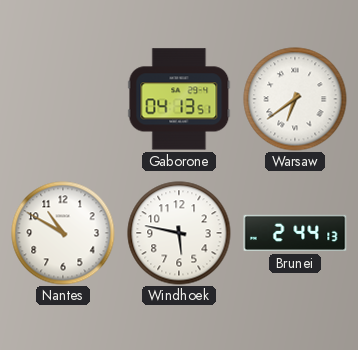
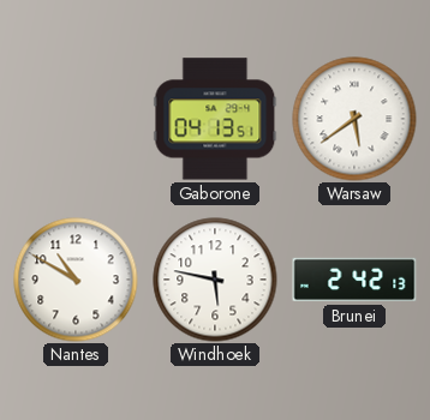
Warsaw: 6:39 -> 5:39 (354, 119)
Brunei: 2:44 -> 2:42 (354, 280)
